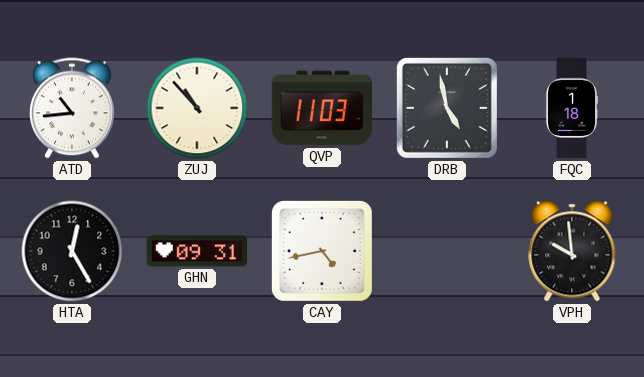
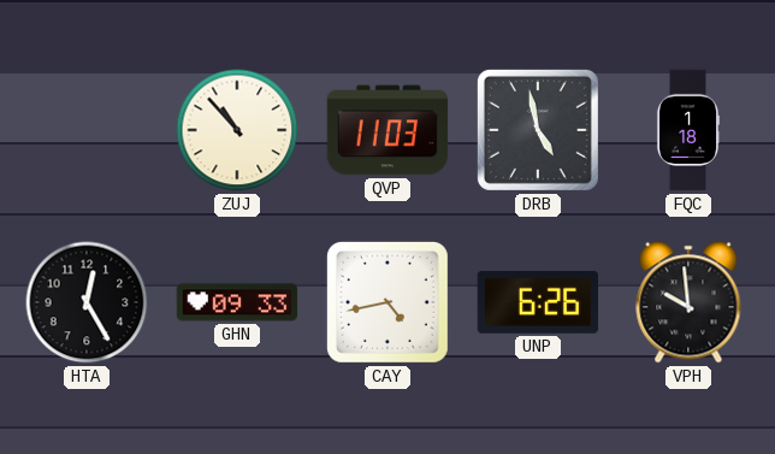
ATD: 10:44 -> none (72, 108)
GHN: 09:31 -> 09:33 (237, 302)
UNP: none -> 6:26 (538, 302)
